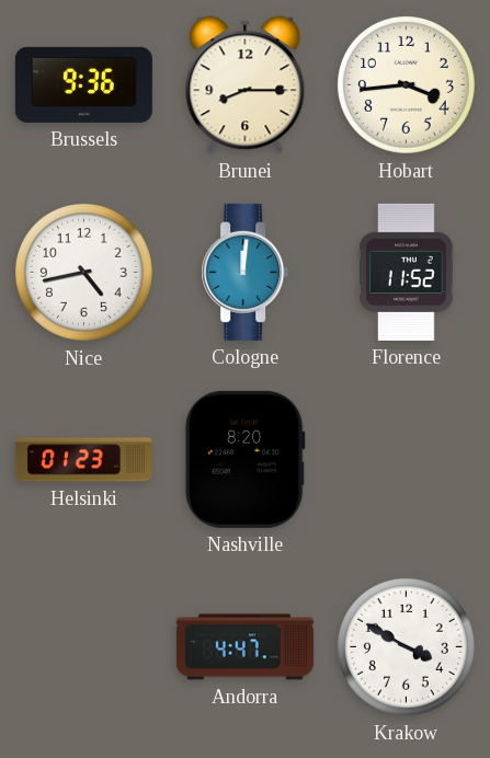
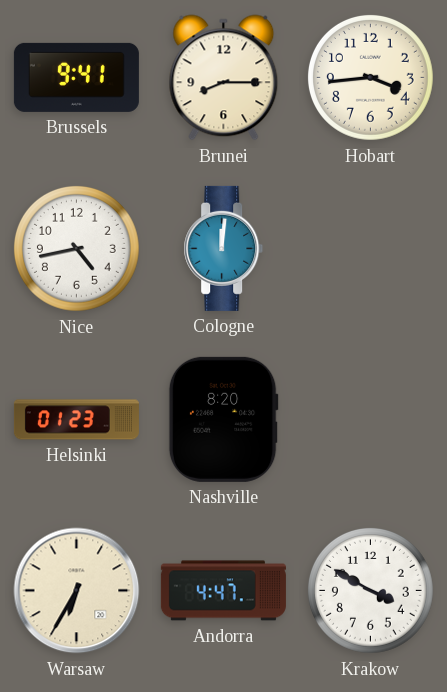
Brussels: 9:36 -> 9:41 (76, 77)
Florence: 11:52 -> none (407, 272)
Warsaw: none -> 6:35 (77, 591)
